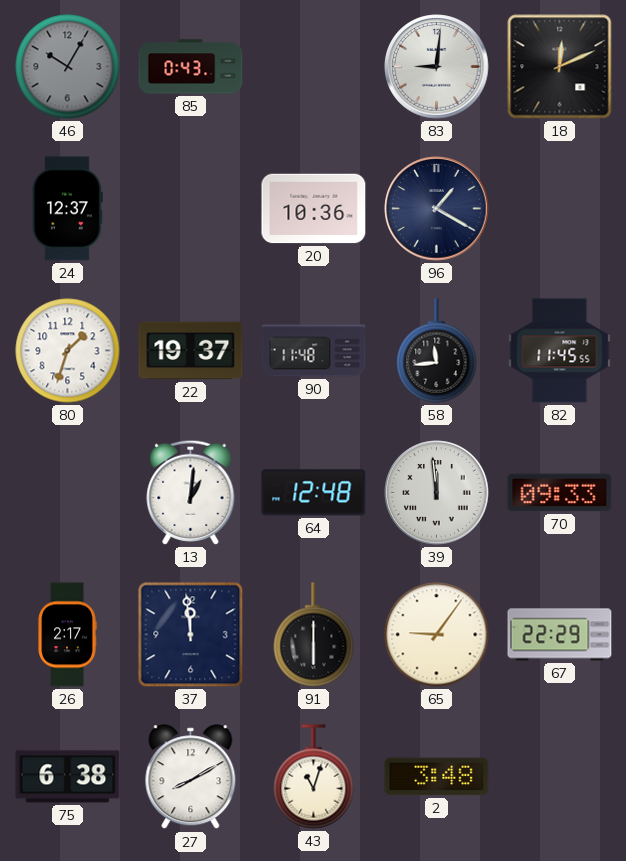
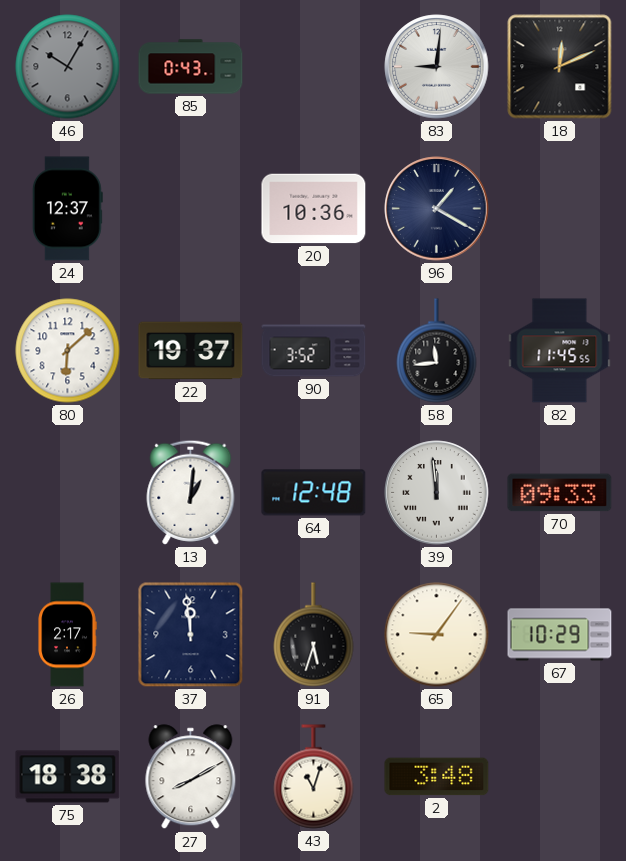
80: 1:33 -> 6:08 (68, 351)
90: 11:48 -> 3:52 (314, 351)
91: 6:00 -> 5:33 (314, 635)
67: 22:29 -> 10:29 (560, 635)
75: 6:38 -> 18:38 (68, 777)
